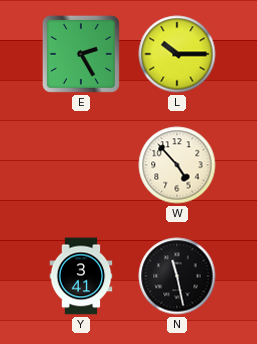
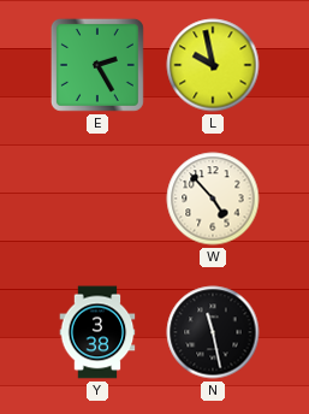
L: 10:15 -> 9:58 (213, 65)
Y: 3:41 -> 3:38 (97, 332)
